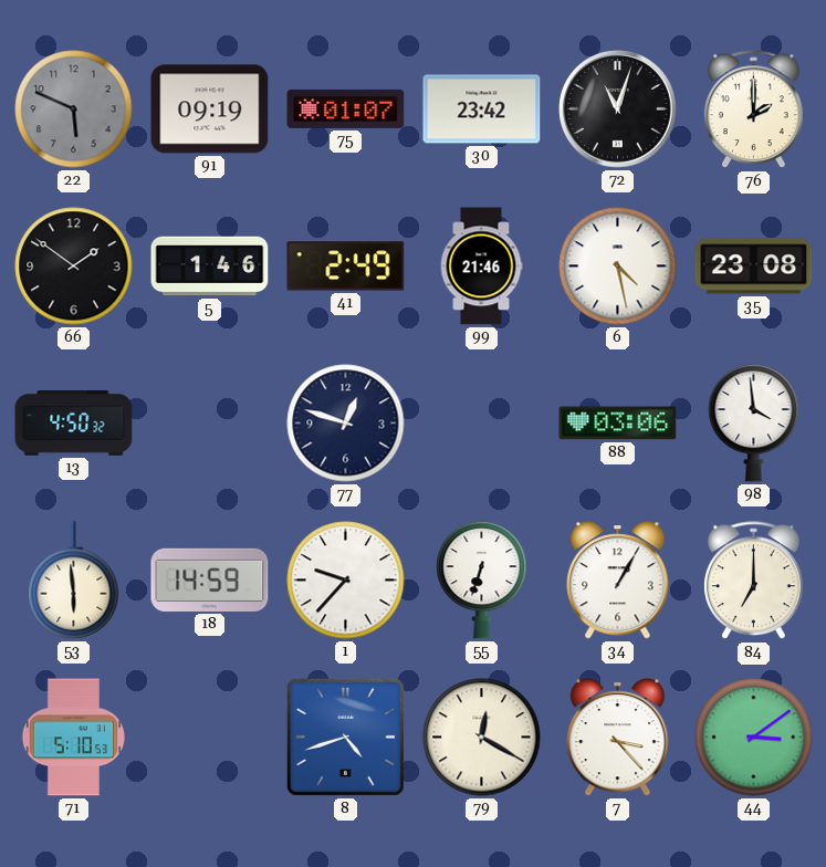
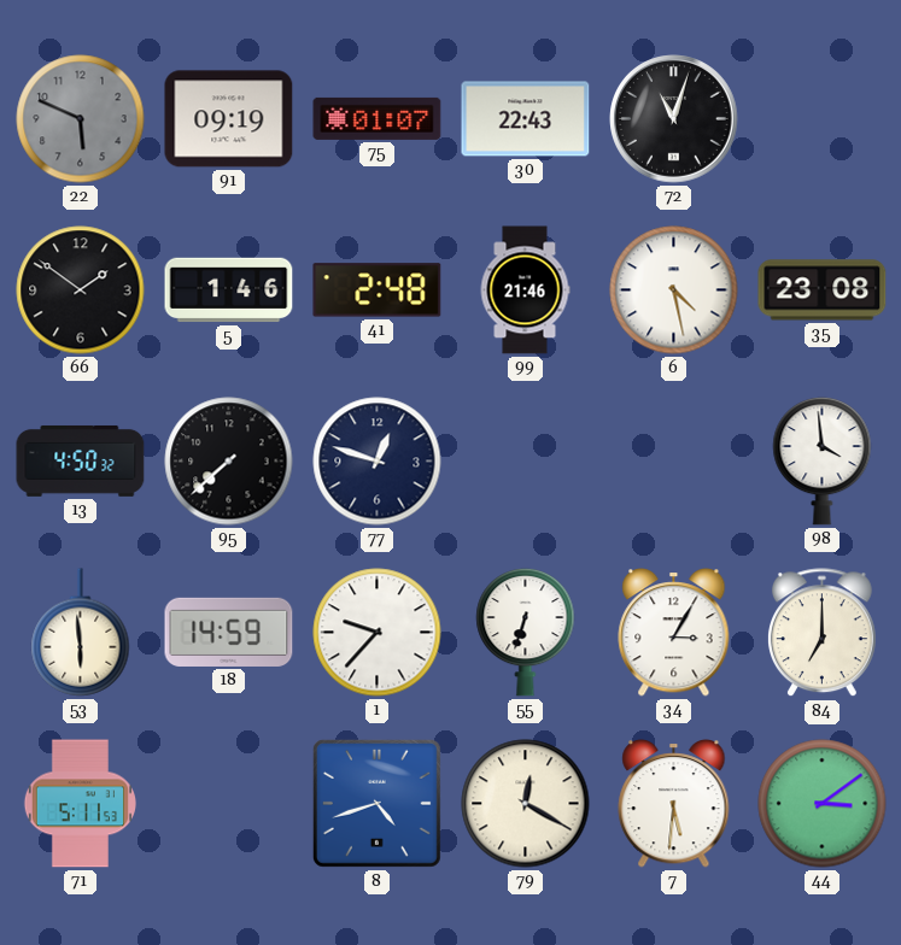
30: 23:42 -> 22:43 (526, 119)
76: 2:00 -> none (753, 109)
41: 2:49 -> 2:48 (378, 290)
95: none -> 7:38 (229, 462)
88: 03:06 -> none (618, 424)
34: 1:05 -> 3:05 (674, 633)
71: 5:10 -> 5:11 (80, 804)
7: 3:23 -> 5:31 (674, 804)
